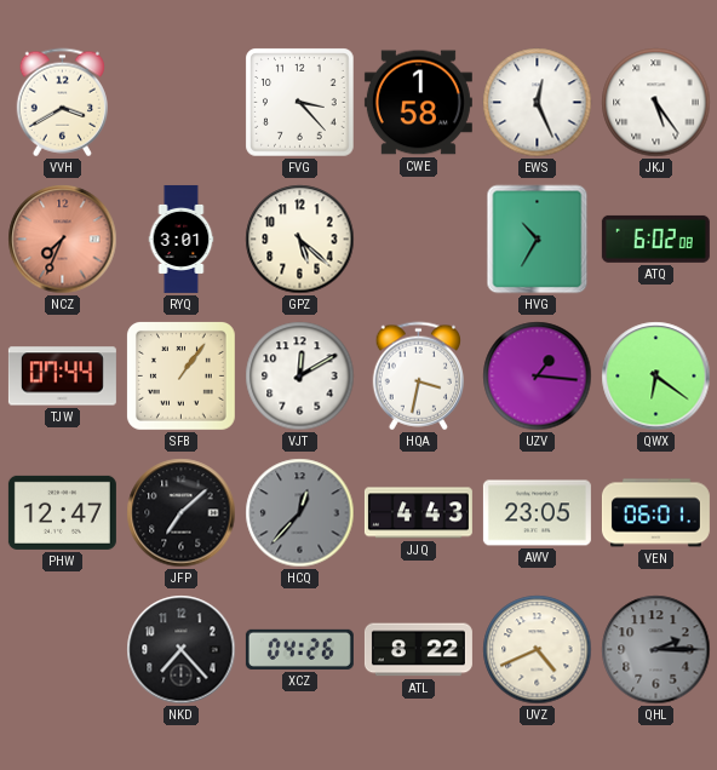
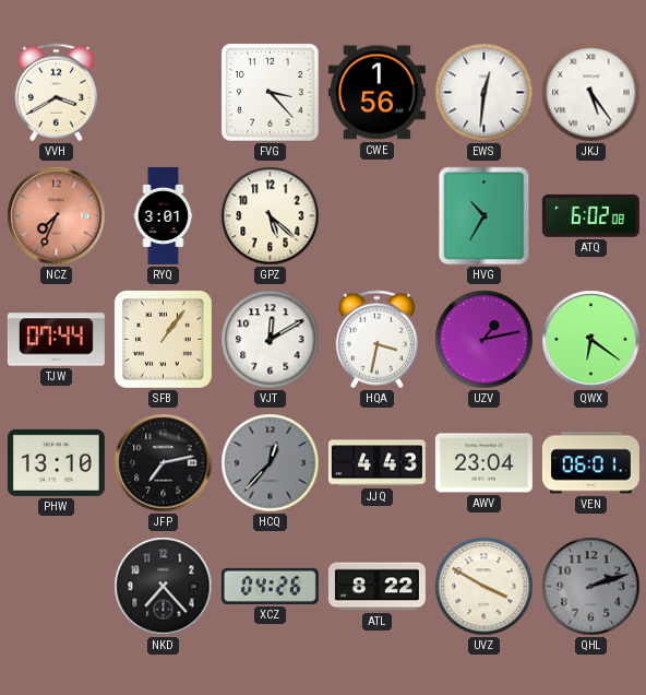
CWE: 1:58 -> 1:56 (376, 93)
EWS: 12:26 -> 12:31 (484, 93)
UZV: 1:16 -> 1:13 (484, 340)
PHW: 12:47 -> 13:10 (56, 462)
JFP: 7:08 -> 7:13 (164, 463)
AWV: 23:05 -> 23:04 (483, 463)
UVZ: 4:41 -> 3:50 (484, 587)
QHL: 2:15 -> 2:12 (591, 587)
